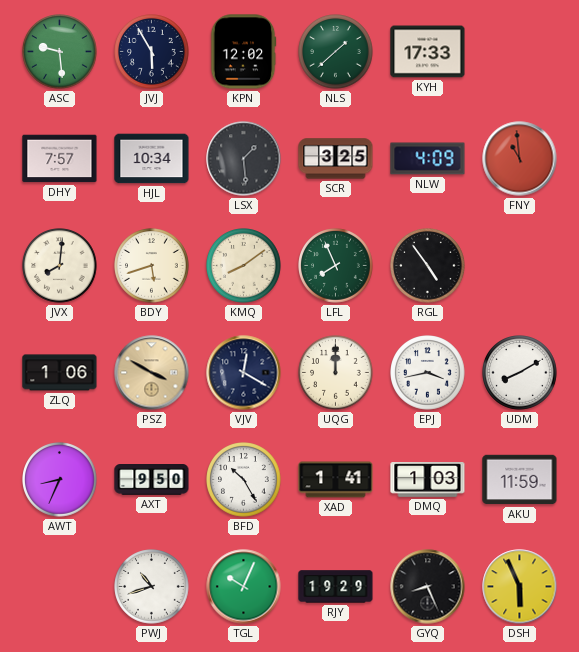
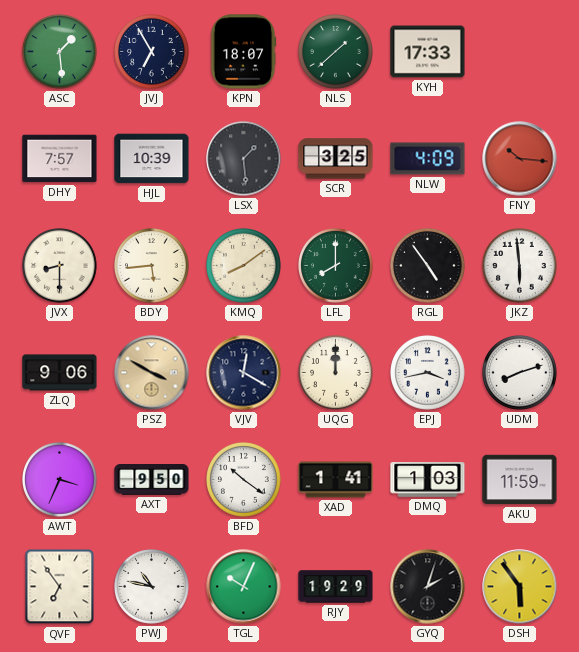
ASC: 9:29 -> 1:29 (60, 52)
JVJ: 5:55 -> 6:55 (152, 52)
KPN: 12:02 -> 18:07 (243, 52)
HJL: 10:34 -> 10:39 (152, 159)
FNY: 10:59 -> 10:16 (520, 159)
JVX: 8:01 -> 8:30 (60, 266)
BDY: 5:42 -> 5:44 (152, 266)
LFL: 7:56 -> 8:00 (336, 266)
JKZ: none -> 5:59 (520, 266)
ZLQ: 1:06 -> 9:06 (60, 373)
UDM: 8:10 -> 8:12 (520, 373)
AWT: 8:34 -> 3:34 (60, 480)
BFD: 10:25 -> 10:21 (244, 480)
QVF: none -> 6:54 (60, 587)
PWJ: 10:42 -> 10:47 (152, 587)
GYQ: 8:26 -> 2:03 (428, 587)
DSH: 5:56 -> 5:54 (520, 587)
